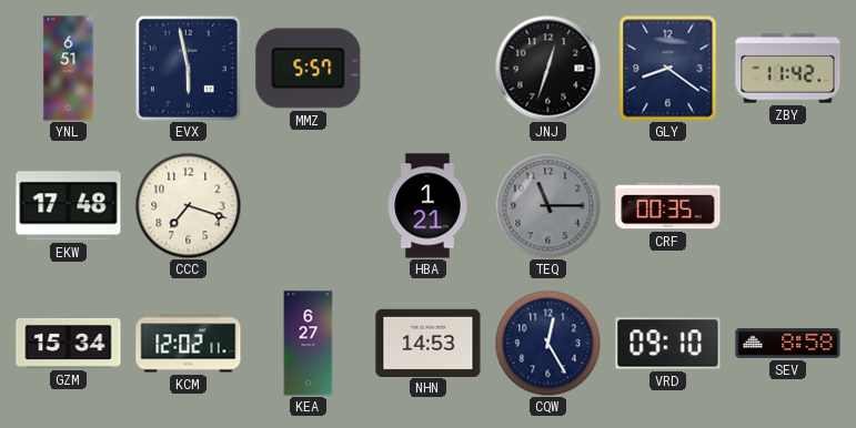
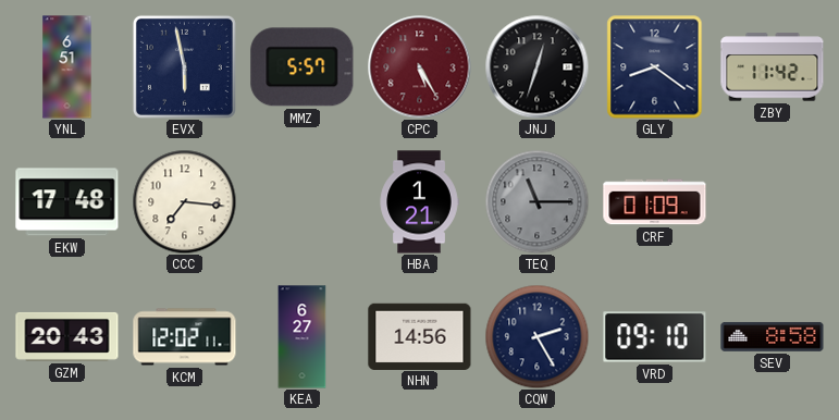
CPC: none -> 5:25 (419, 66)
CCC: 7:18 -> 7:16 (184, 201)
CRF: 00:35 -> 01:09 (655, 202)
GZM: 15:34 -> 20:43 (67, 336)
NHN: 14:53 -> 14:56 (420, 336)
CQW: 12:25 -> 2:25 (536, 336)
